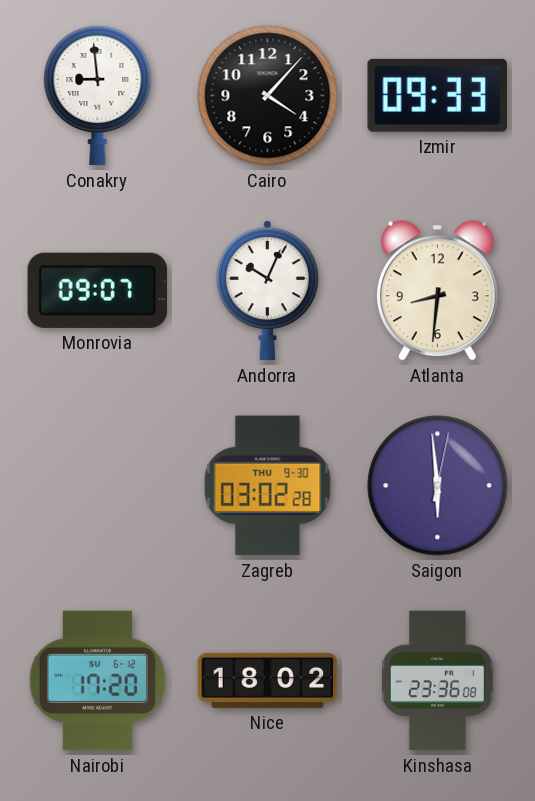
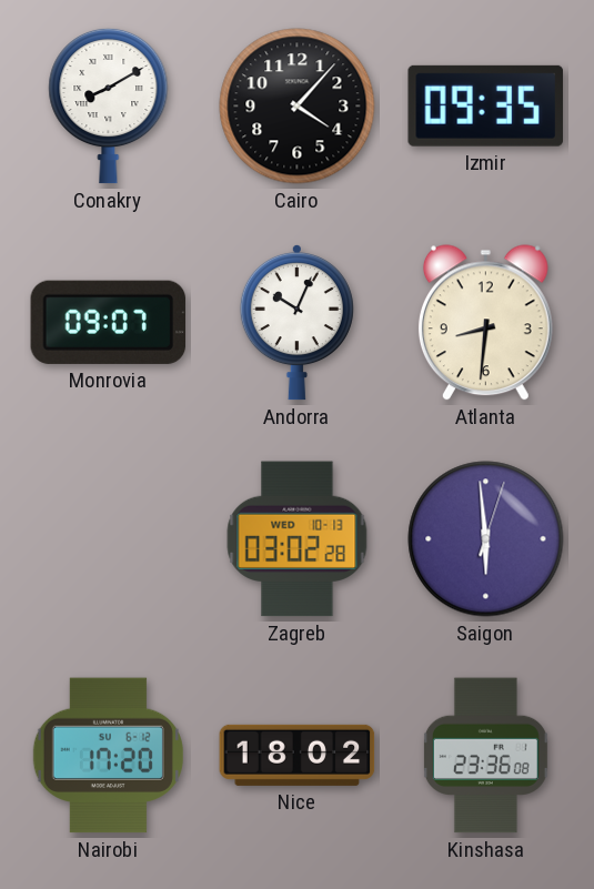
Conakry: 8:59 -> 8:10 (109, 105)
Izmir: 09:33 -> 09:35 (485, 105)
Zagreb date: THU 9-30 -> WED 10-13 (298, 539)
Saigon: 5:59:02 -> 5:59:03 (486, 539)
